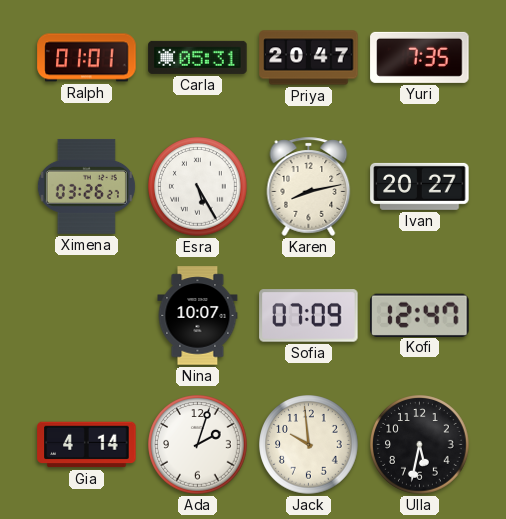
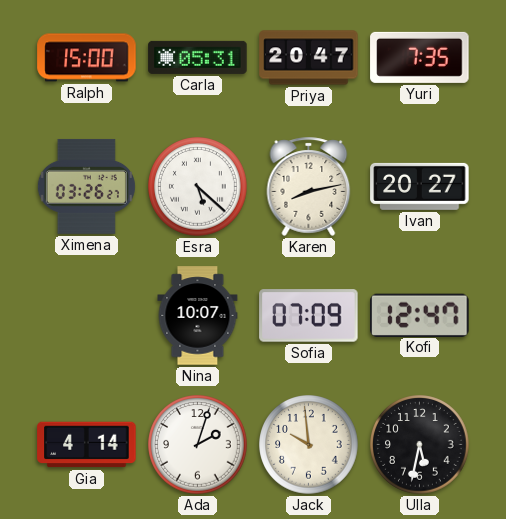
Ralph: 01:01 -> 15:00 (87, 58)
Esra: 5:25 -> 5:22 (198, 187)
